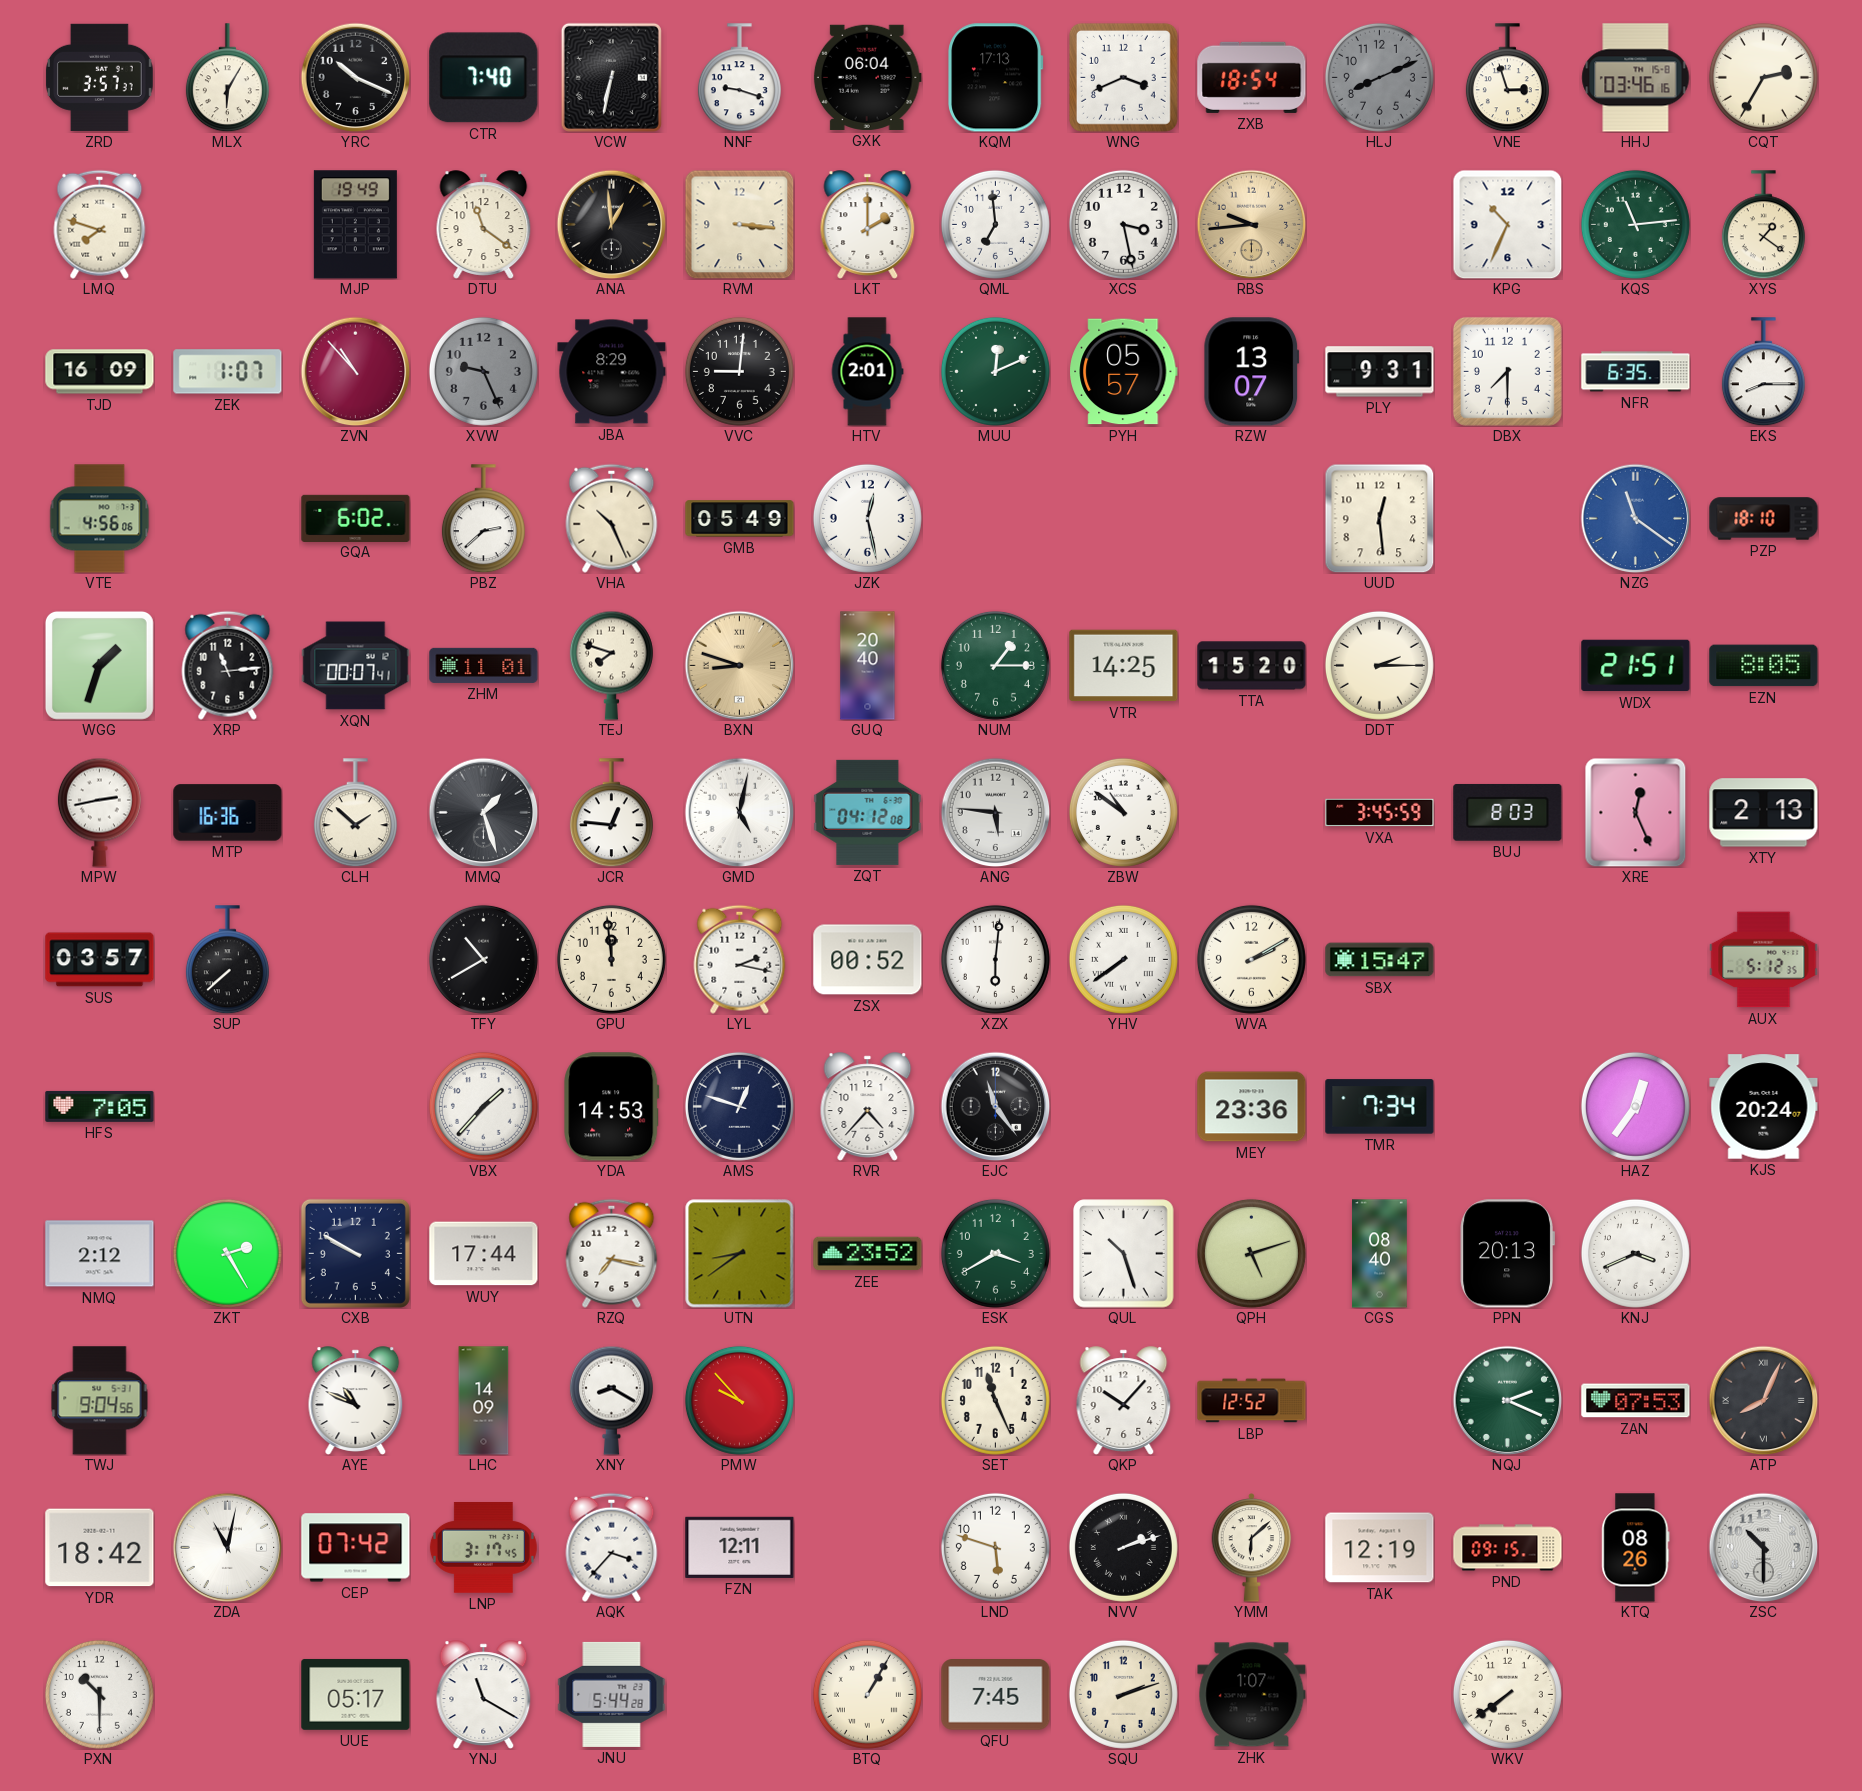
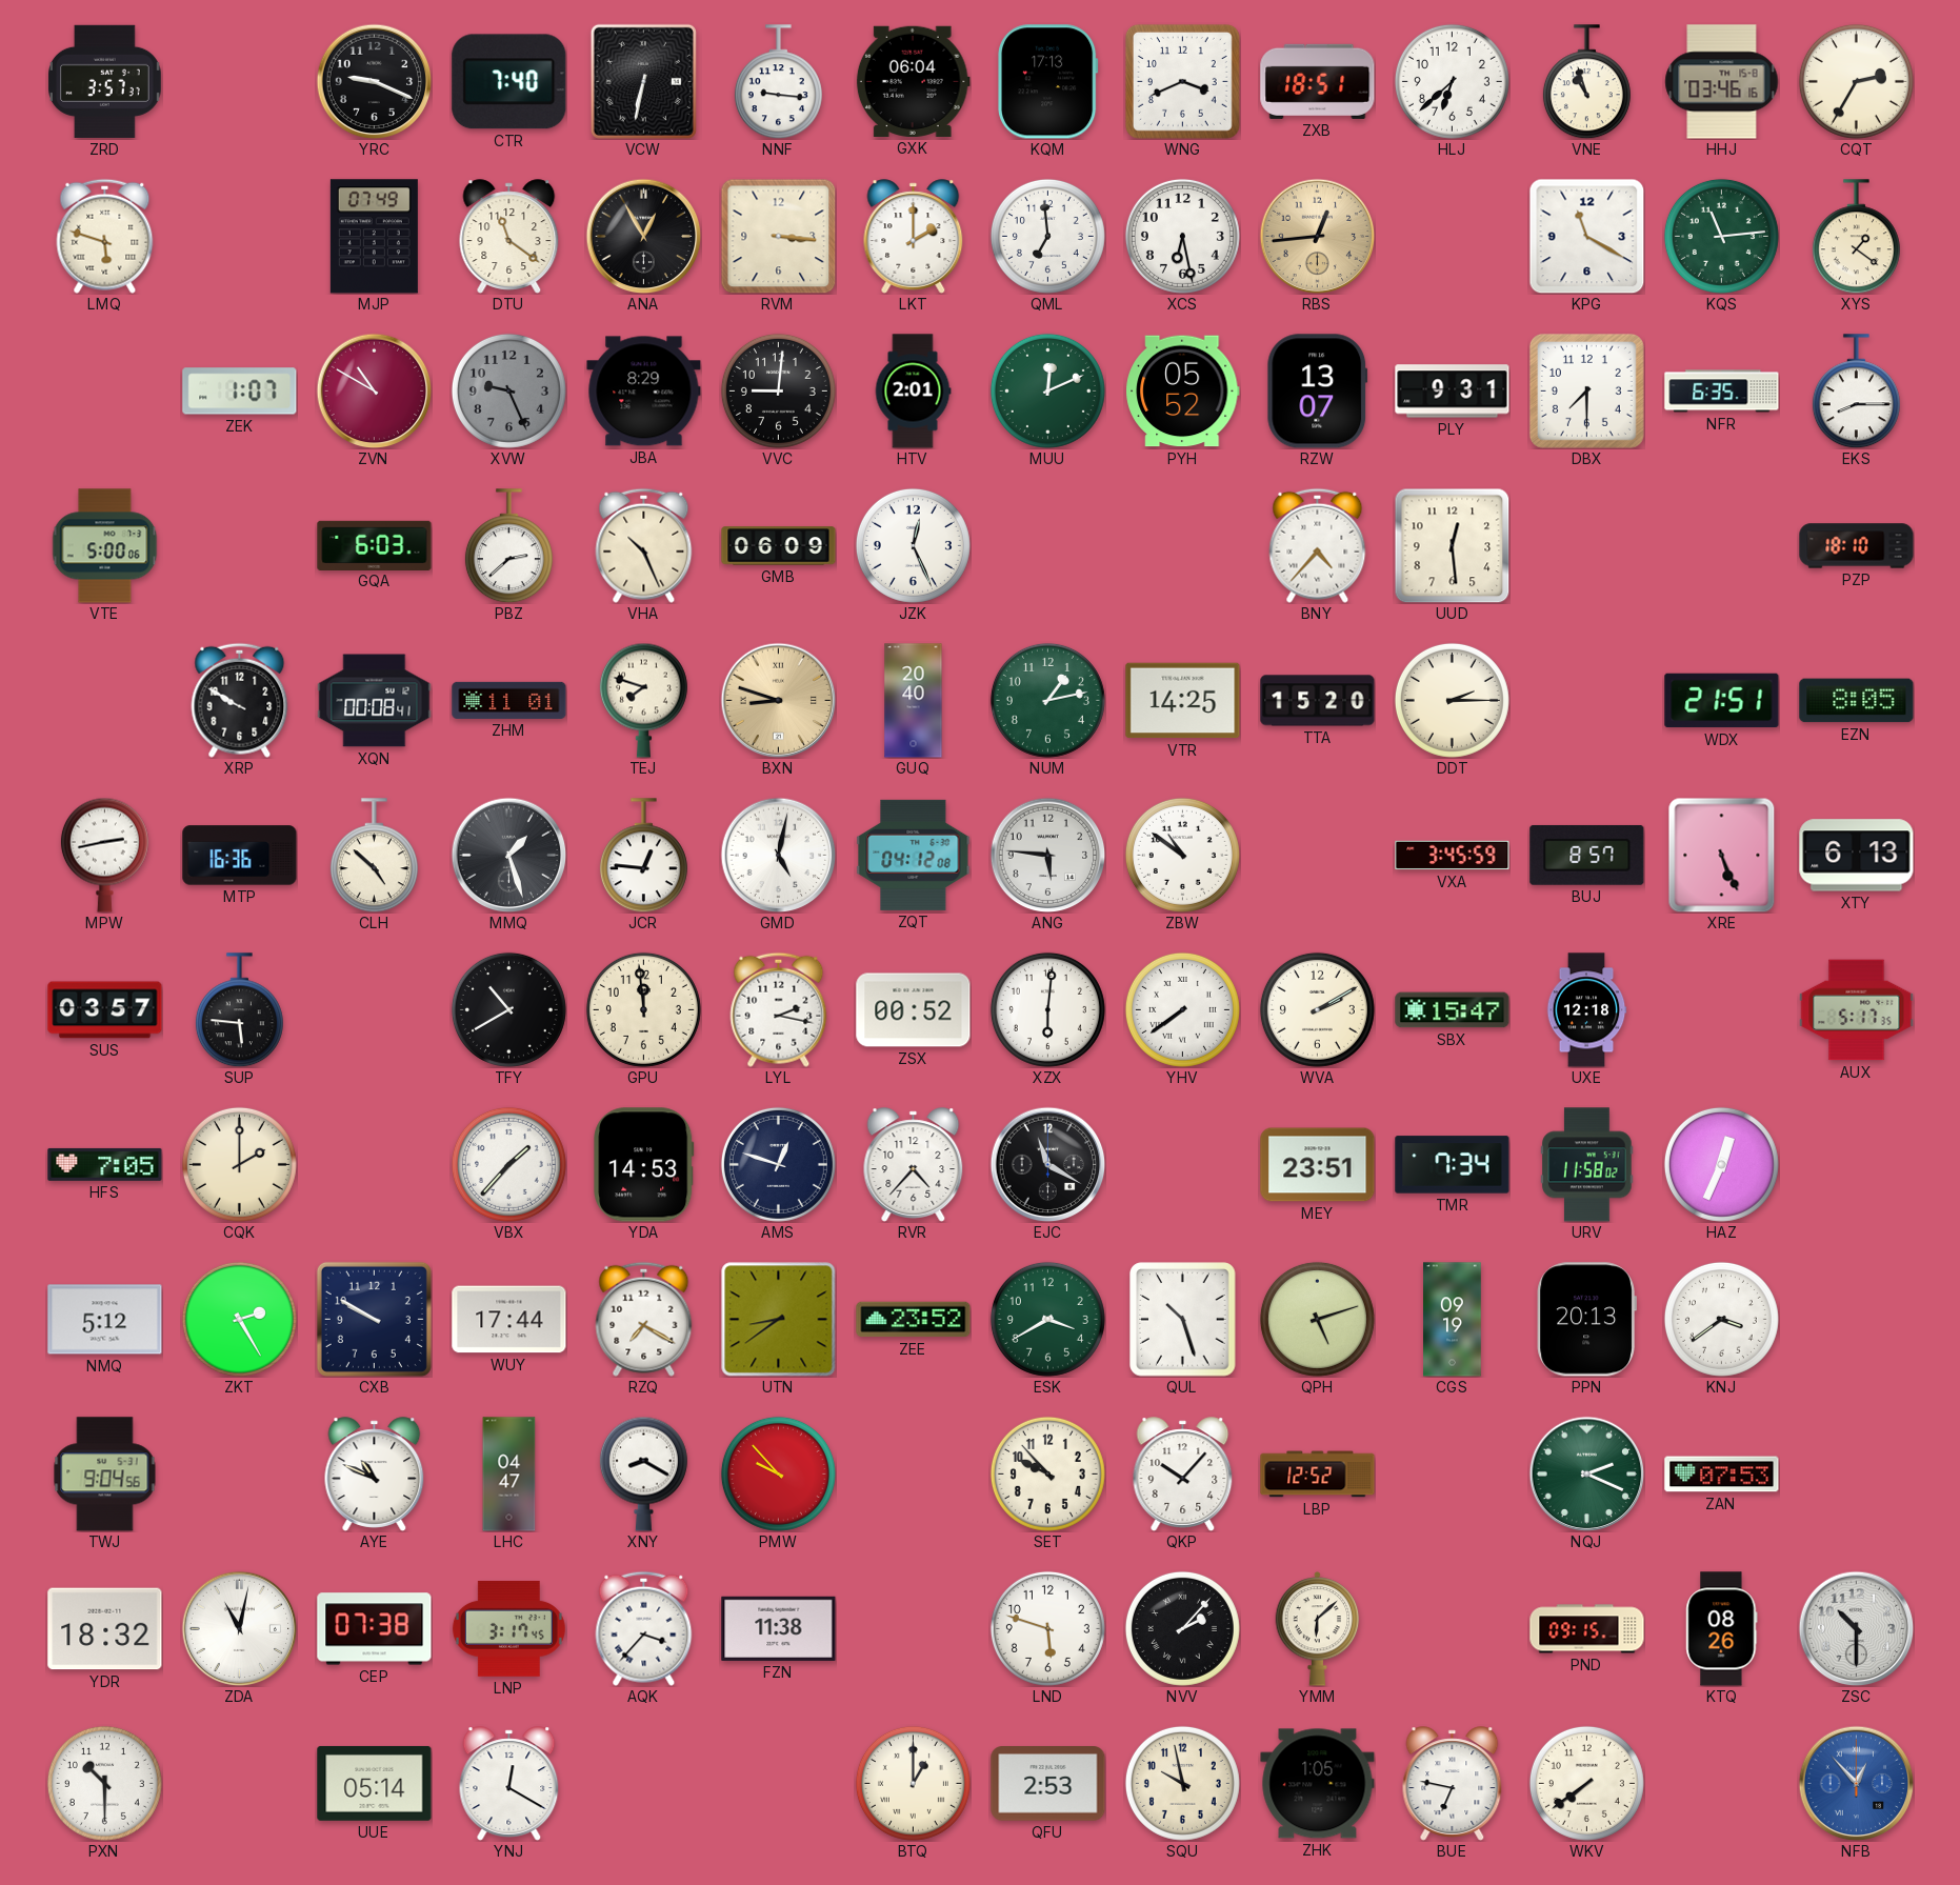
MLX: 6:05 -> none (227, 78)
YRC: 10:19 -> 9:19 (374, 81)
NNF: 9:18 -> 9:16 (778, 82)
ZXB: 18:54 -> 18:51 (1318, 81)
HLJ: 8:11 -> 6:38 (1452, 81)
HLJ dial: grey -> white (1452, 81)
VNE: 2:57 -> 10:57 (1586, 82)
LMQ: 7:48 -> 5:48 (105, 236)
MJP: 19:49 -> 07:49 (374, 237)
ANA: 12:59 -> 12:55 (643, 236)
XCS: 3:28 -> 6:28 (1182, 236)
RBS: 9:44 -> 12:44 (1317, 236)
KPG: 10:34 -> 11:20 (1586, 236)
TJD: 16:09 -> none (100, 372)
ZVN: 10:53 -> 10:50 (374, 390)
PYH: 05:57 -> 05:52 (1183, 392)
VTE: 4:56 -> 5:00 (105, 546)
GQA: 6:02 -> 6:03 (375, 545)
GMB: 05:49 -> 06:09 (779, 546)
JZK: 12:28 -> 12:26 (913, 545)
BNY: none -> 4:37 (1318, 545)
NZG: 11:21 -> none (1635, 518)
WGG: 1:33 -> none (99, 665)
XRP: 11:14 -> 9:50 (240, 700)
XQN: 00:07 -> 00:08 (375, 701)
NUM: 1:15 -> 1:13 (1047, 700)
CLH: 1:52 -> 4:52 (374, 856)
BUJ: 8:03 -> 8:57 (1587, 855)
XRE: 12:26 -> 5:26 (1722, 855)
XTY: 2:13 -> 6:13 (1857, 856)
SUP: 7:38 -> 5:46 (239, 1010)
UXE: none -> 12:18 (1586, 1010)
AUX: 5:12 -> 5:17 (1857, 1010)
CQK: none -> 2:00 (239, 1164)
EJC: 11:24 -> 11:20 (1047, 1164)
MEY: 23:36 -> 23:51 (1318, 1165)
URV: none -> 11:58 (1587, 1165)
HAZ: 12:36 -> 12:34 (1721, 1164)
KJS: 20:24 -> none (1764, 1107)
NMQ: 2:12 -> 5:12 (105, 1320)
RZQ: 7:17 -> 7:20 (644, 1319)
CGS: 08:40 -> 09:19 (1453, 1320)
KNJ: 3:41 -> 3:39 (1721, 1319)
LHC: 14:09 -> 04:47 (509, 1475)
SET: 11:26 -> 9:53 (1047, 1473)
ATP: 8:04 -> none (1763, 1400)
YDR: 18:42 -> 18:32 (105, 1629)
CEP: 07:42 -> 07:38 (375, 1629)
FZN: 12:11 -> 11:38 (779, 1628)
NVV: 2:12 -> 2:07 (1182, 1628)
TAK: 12:19 -> none (1380, 1548)
UUE: 05:17 -> 05:14 (375, 1783)
YNJ: 11:20 -> 12:20 (509, 1784)
JNU: 5:44 -> none (612, 1694)
BTQ: 1:05 -> 1:00 (913, 1783)
QFU: 7:45 -> 2:53 (1048, 1784)
SQU: 2:12 -> 9:58 (1182, 1783)
ZHK: 1:07 -> 1:05 (1318, 1784)
BUE: none -> 6:47 (1453, 1784)
NFB: none -> 12:53 (1856, 1783)
